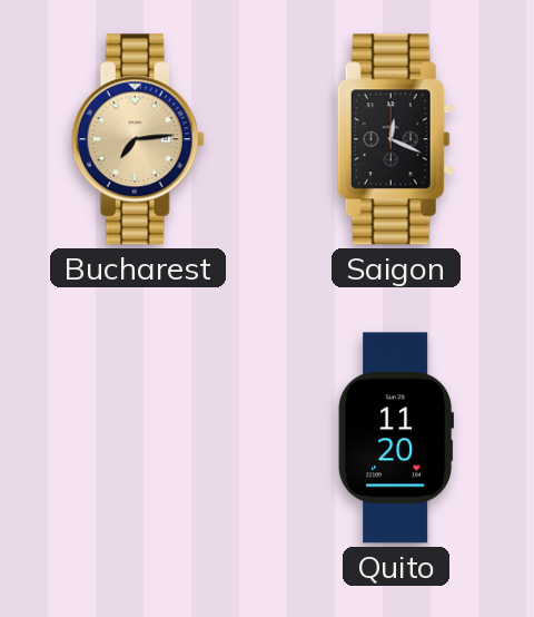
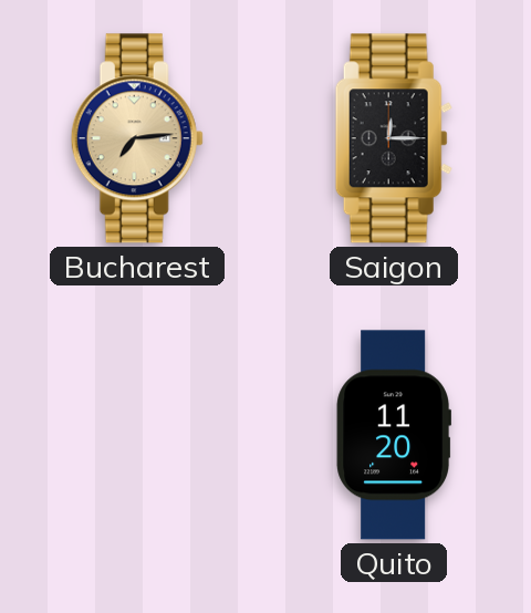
Saigon: 12:19 -> 12:15 (394, 138)
